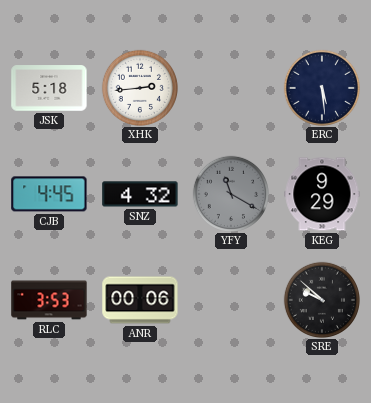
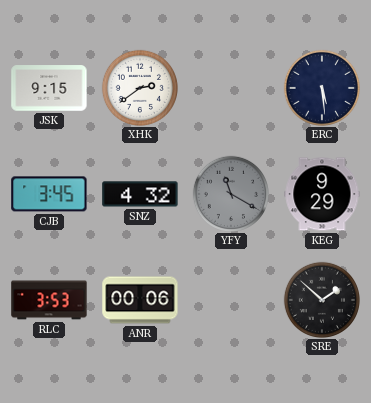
JSK: 5:18 -> 9:15 (49, 88)
XHK: 2:44 -> 2:39 (139, 87)
CJB: 4:45 -> 3:45 (49, 194)
SRE: 9:52 -> 1:52 (321, 299)
